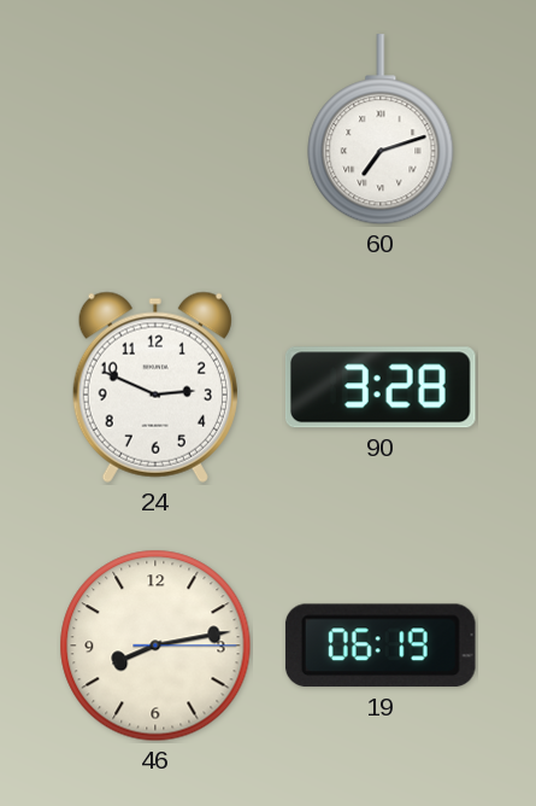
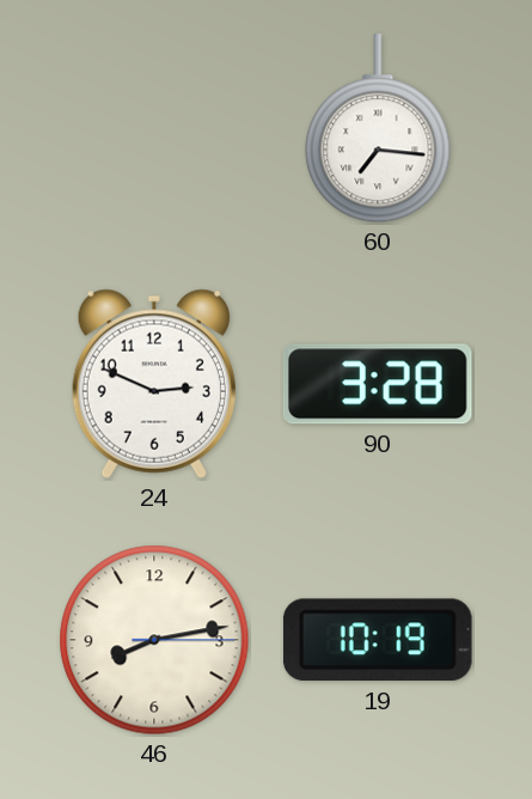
60: 7:12 -> 7:16 (378, 129)
19: 06:19 -> 10:19 (378, 640)
